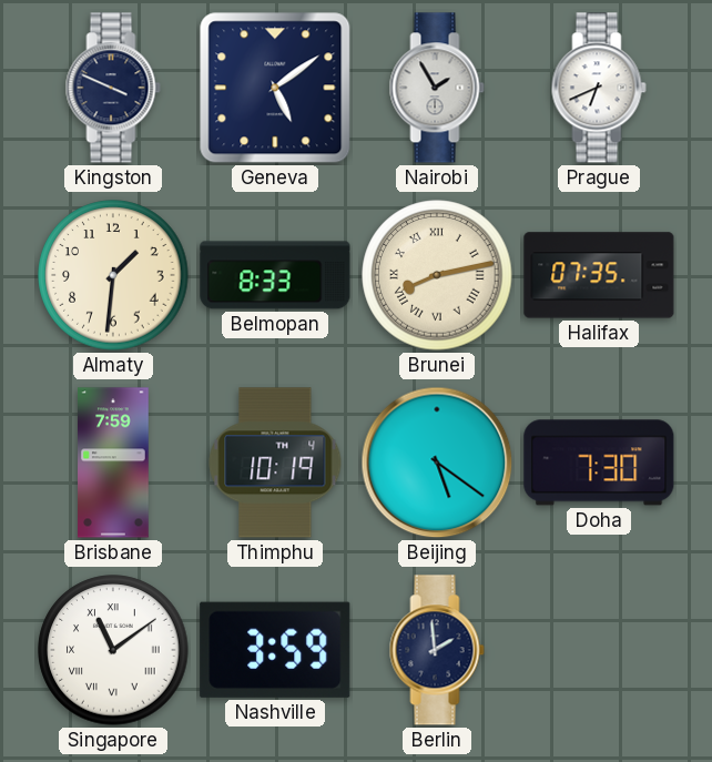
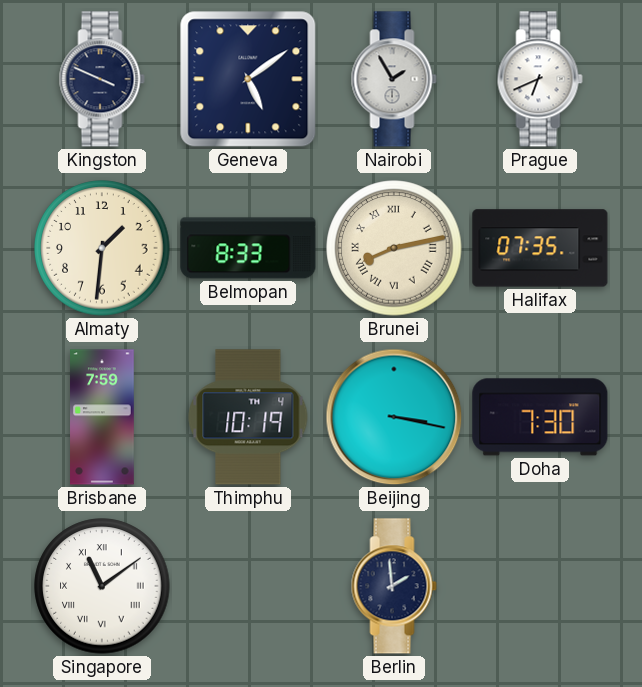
Beijing: 5:21 -> 3:17 (394, 417)
Nashville: 3:59 -> none (275, 650)
